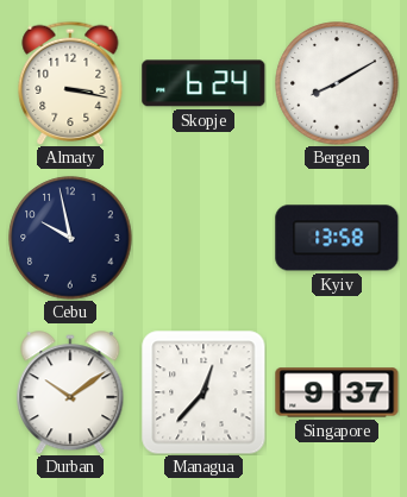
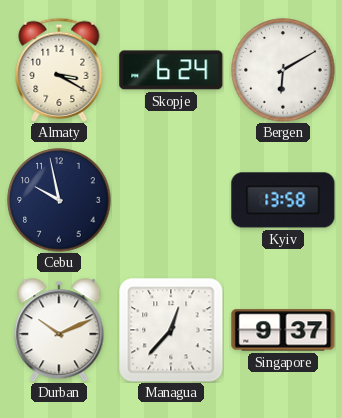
Almaty: 3:17 -> 3:20 (59, 70)
Bergen: 8:10 -> 6:10 (283, 70)
Durban: 10:09 -> 10:11 (59, 330)
